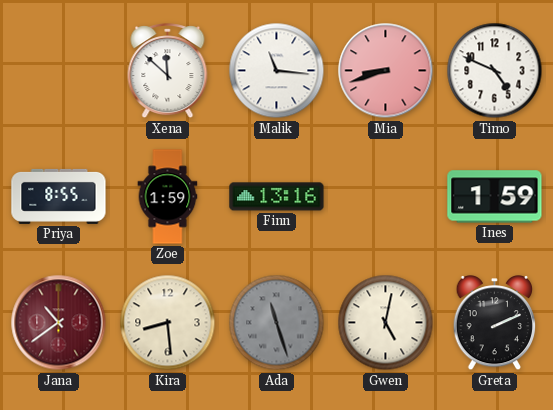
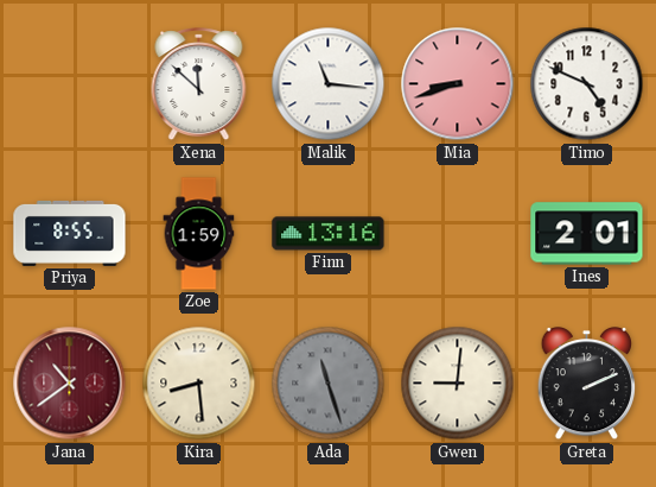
Ines: 1:59 -> 2:01 (587, 234)
Gwen: 5:02 -> 9:01 (458, 384)
